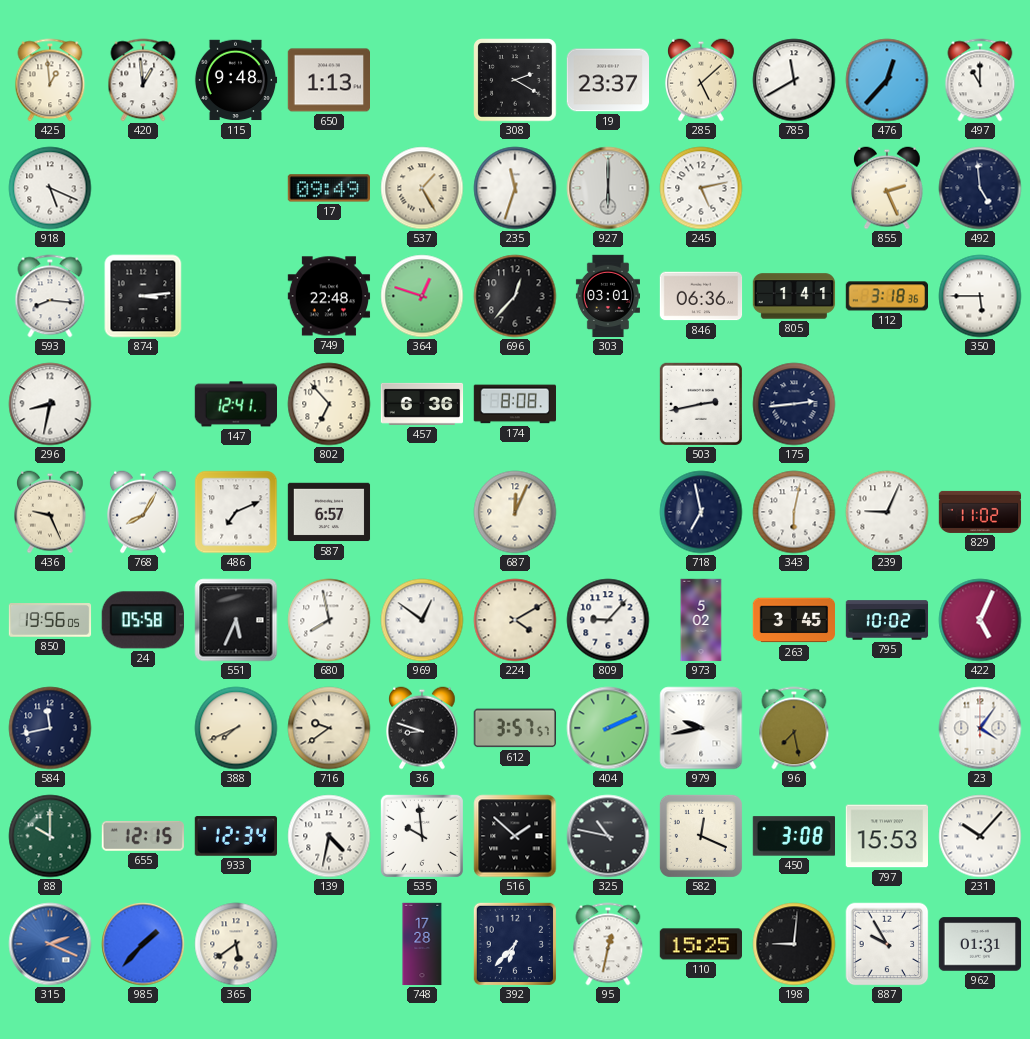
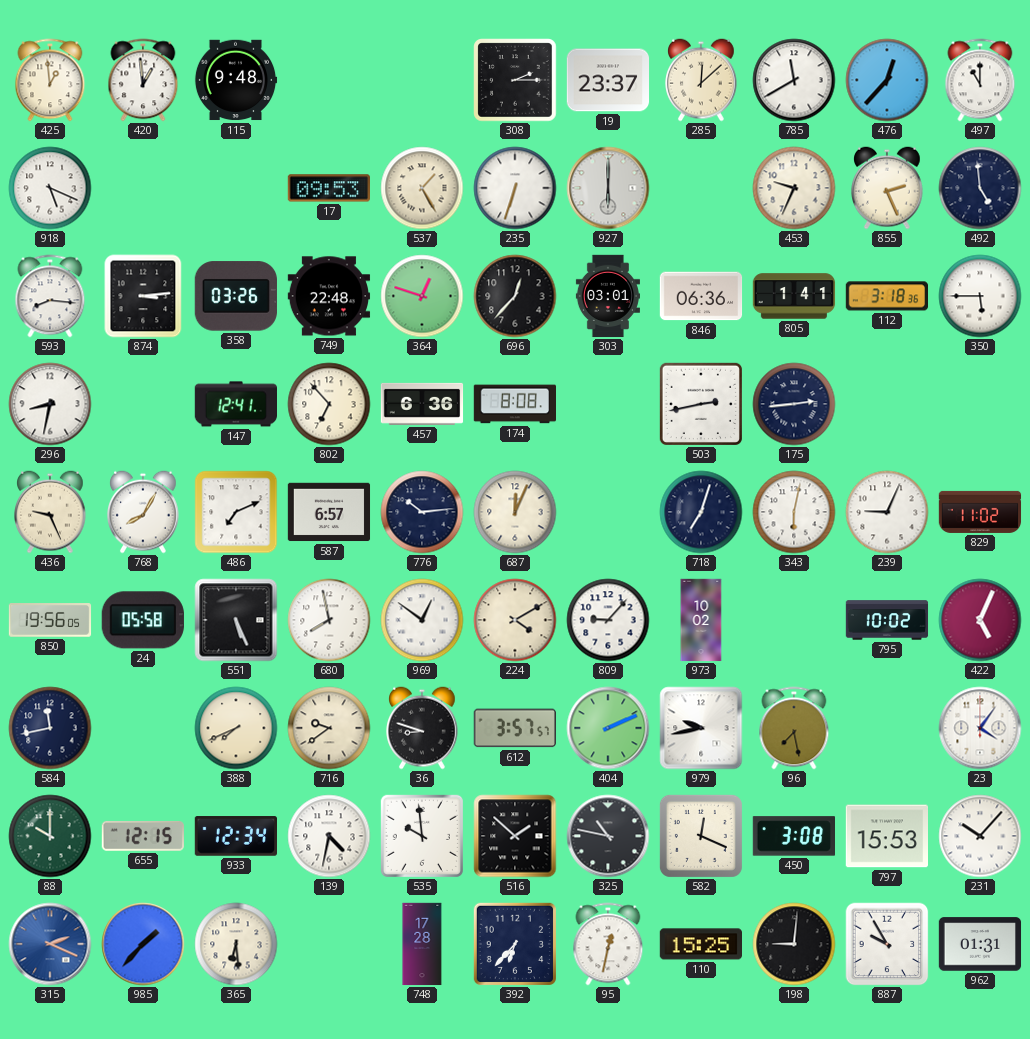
650: 1:13 -> none (328, 80)
308: 2:20 -> 2:15 (515, 80)
285: 5:08 -> 12:08 (702, 80)
17: 09:49 -> 09:53 (328, 188)
235: 11:33 -> 6:33 (515, 188)
245: 5:13 -> none (701, 188)
453: none -> 9:34 (794, 188)
358: none -> 03:26 (236, 296)
776: none -> 10:14 (422, 512)
718: 6:58 -> 7:03 (701, 512)
551: 5:34 -> 5:26 (236, 620)
973: 5:02 -> 10:02 (701, 620)
263: 3:45 -> none (794, 620)
365: 5:39 -> 6:29 (236, 944)
